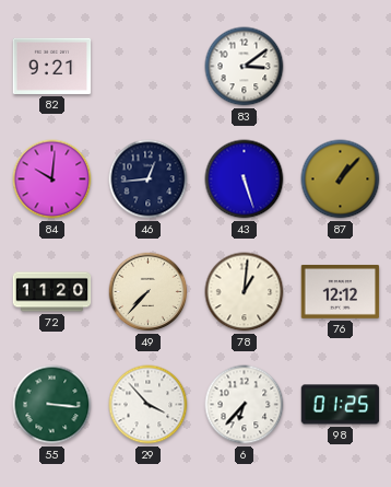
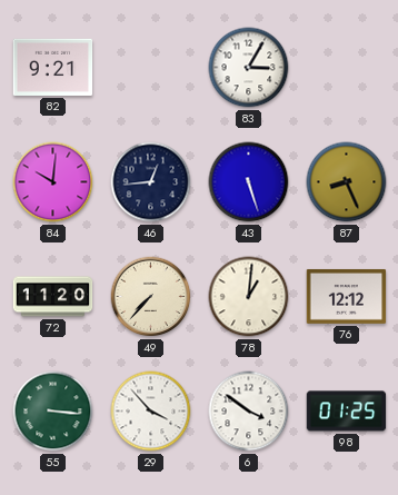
83: 3:09 -> 3:05 (249, 68)
87: 1:07 -> 8:26 (347, 182)
6: 6:37 -> 3:51 (249, 412)
